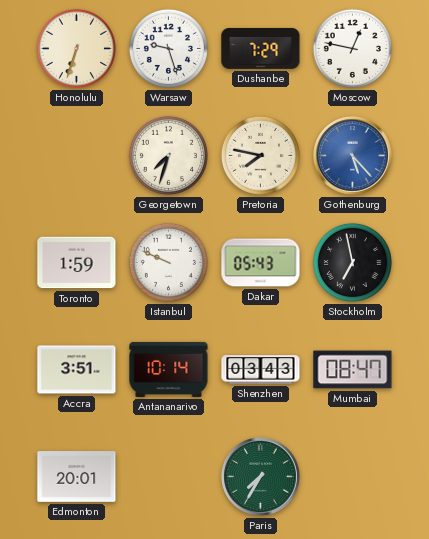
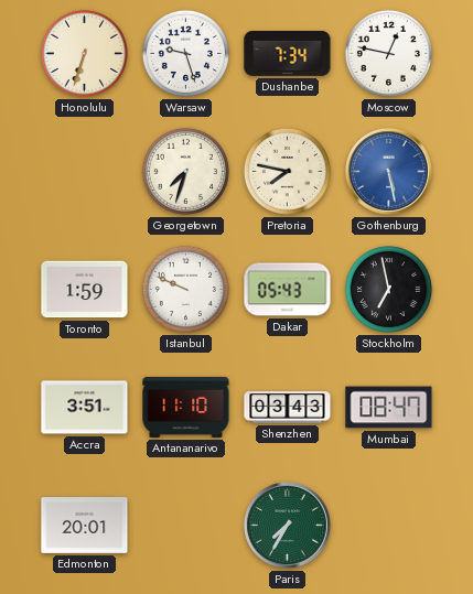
Dushanbe: 7:29 -> 7:34 (288, 53)
Gothenburg: 5:23 -> 5:28 (389, 172)
Antananarivo: 10:14 -> 11:10 (186, 407)
